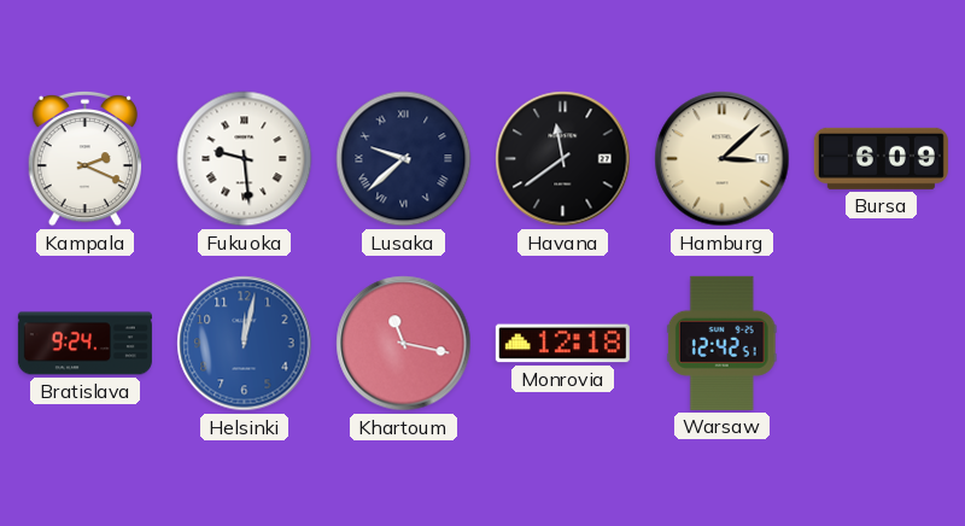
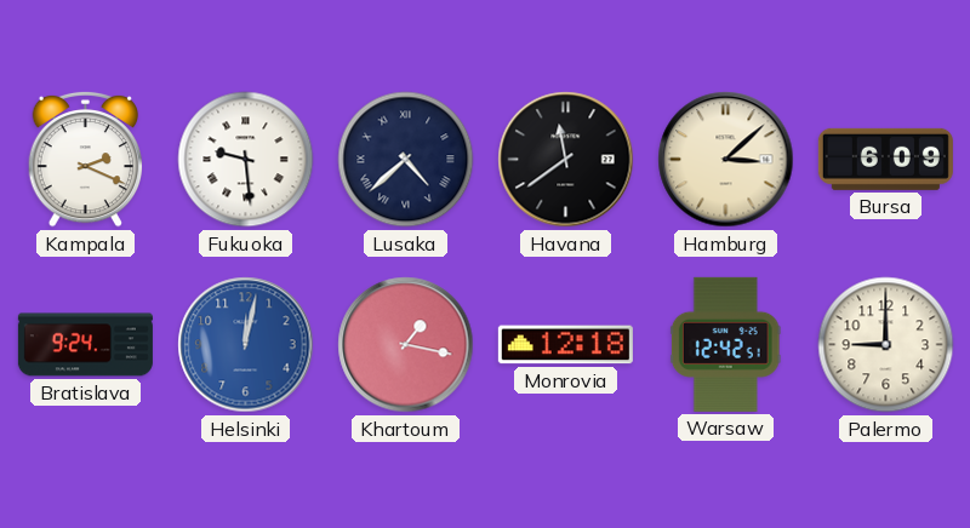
Lusaka: 9:38 -> 4:38 (406, 160)
Khartoum: 11:17 -> 1:17 (406, 345)
Palermo: none -> 9:00 (886, 345)
